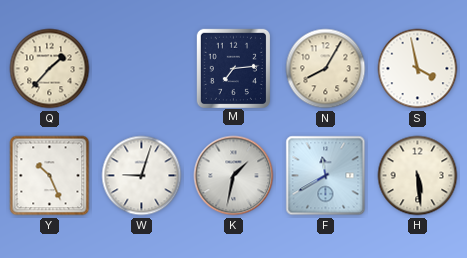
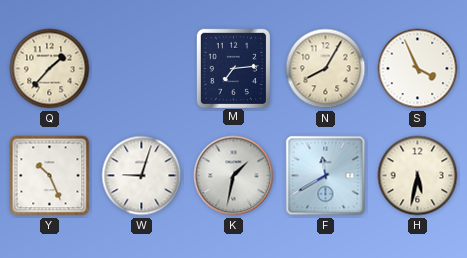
S: 3:58 -> 3:56 (418, 69)
H: 5:29 -> 5:32 (418, 176)
